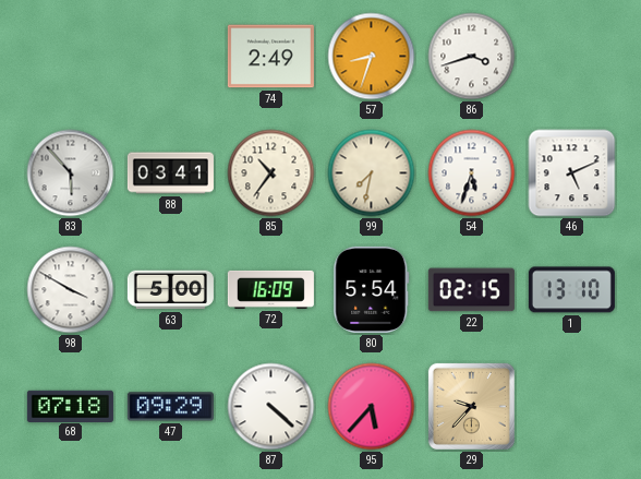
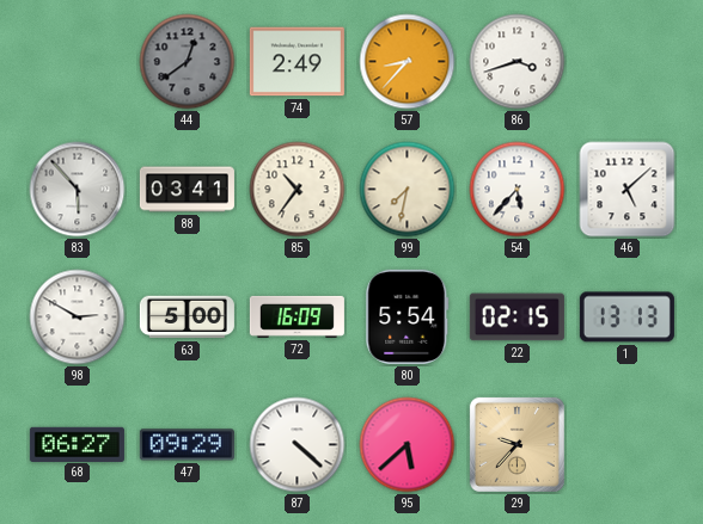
44: none -> 12:39 (188, 62)
57: 8:33 -> 8:37 (408, 62)
54: 5:33 -> 5:37 (518, 190)
46: 5:11 -> 5:08 (628, 190)
98: 3:50 -> 2:50 (78, 318)
1: 13:10 -> 13:13 (626, 318)
68: 07:18 -> 06:27 (77, 444)
95: 5:37 -> 5:38 (408, 445)
